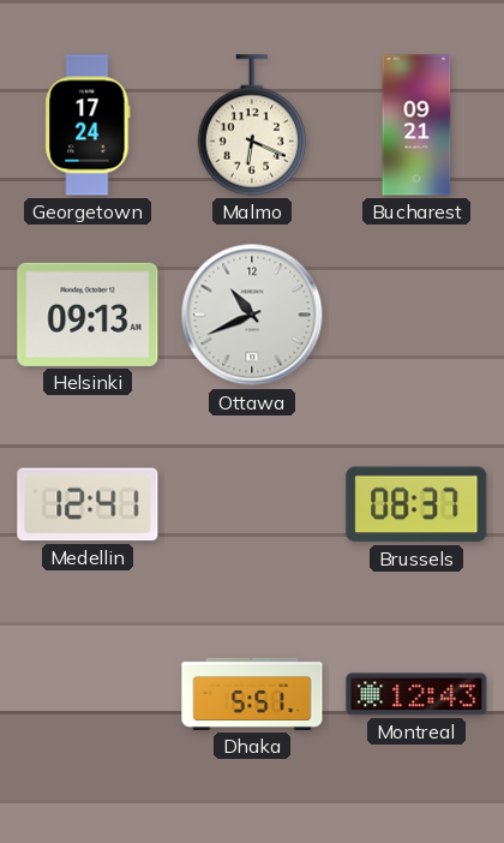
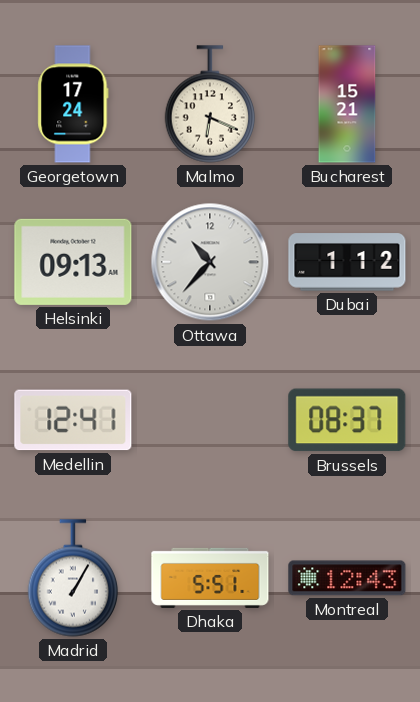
Bucharest: 09:21 -> 15:21 (347, 104)
Ottawa: 10:41 -> 10:37 (210, 262)
Dubai: none -> 1:12 (347, 262)
Madrid: none -> 1:05 (73, 578)
